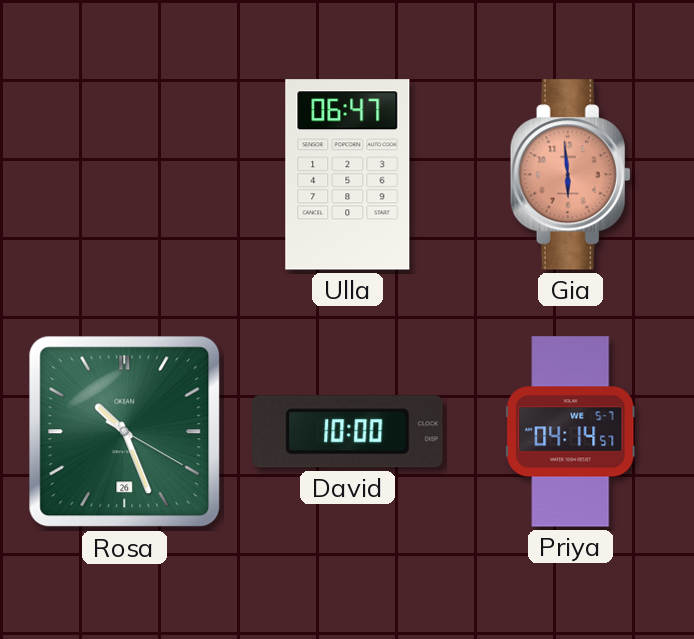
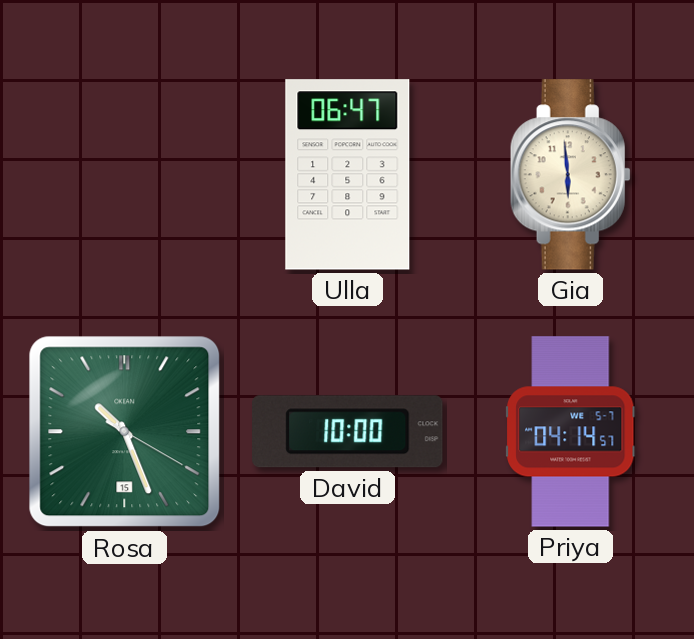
Gia dial: salmon -> cream (570, 175)
Rosa date: 26 -> 15 (125, 432)
